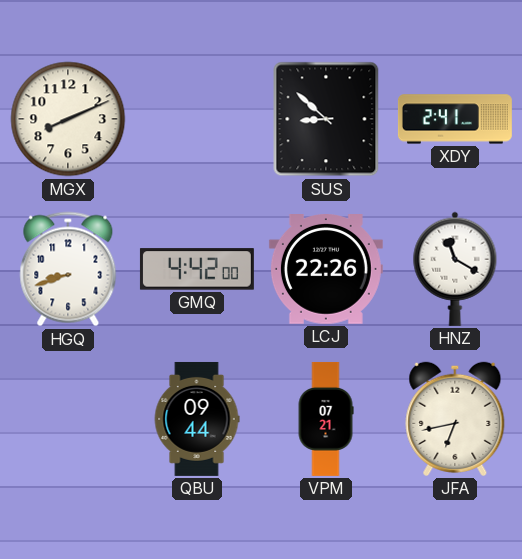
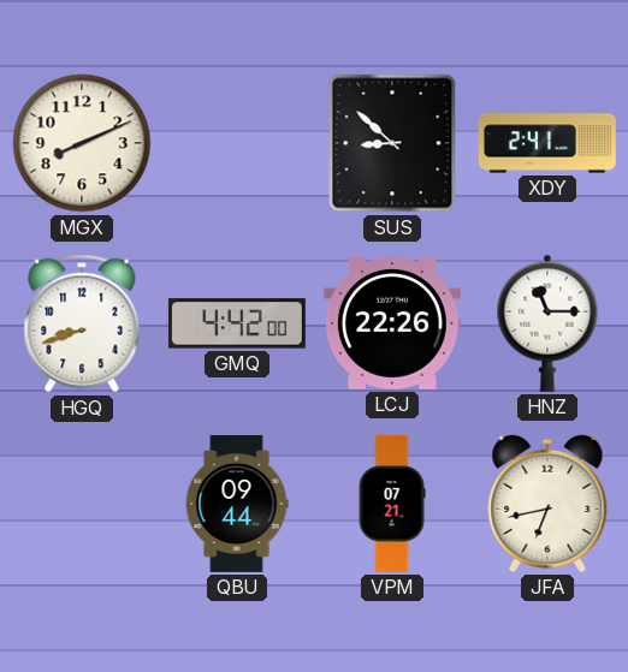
HNZ: 11:20 -> 11:15 (547, 323)
